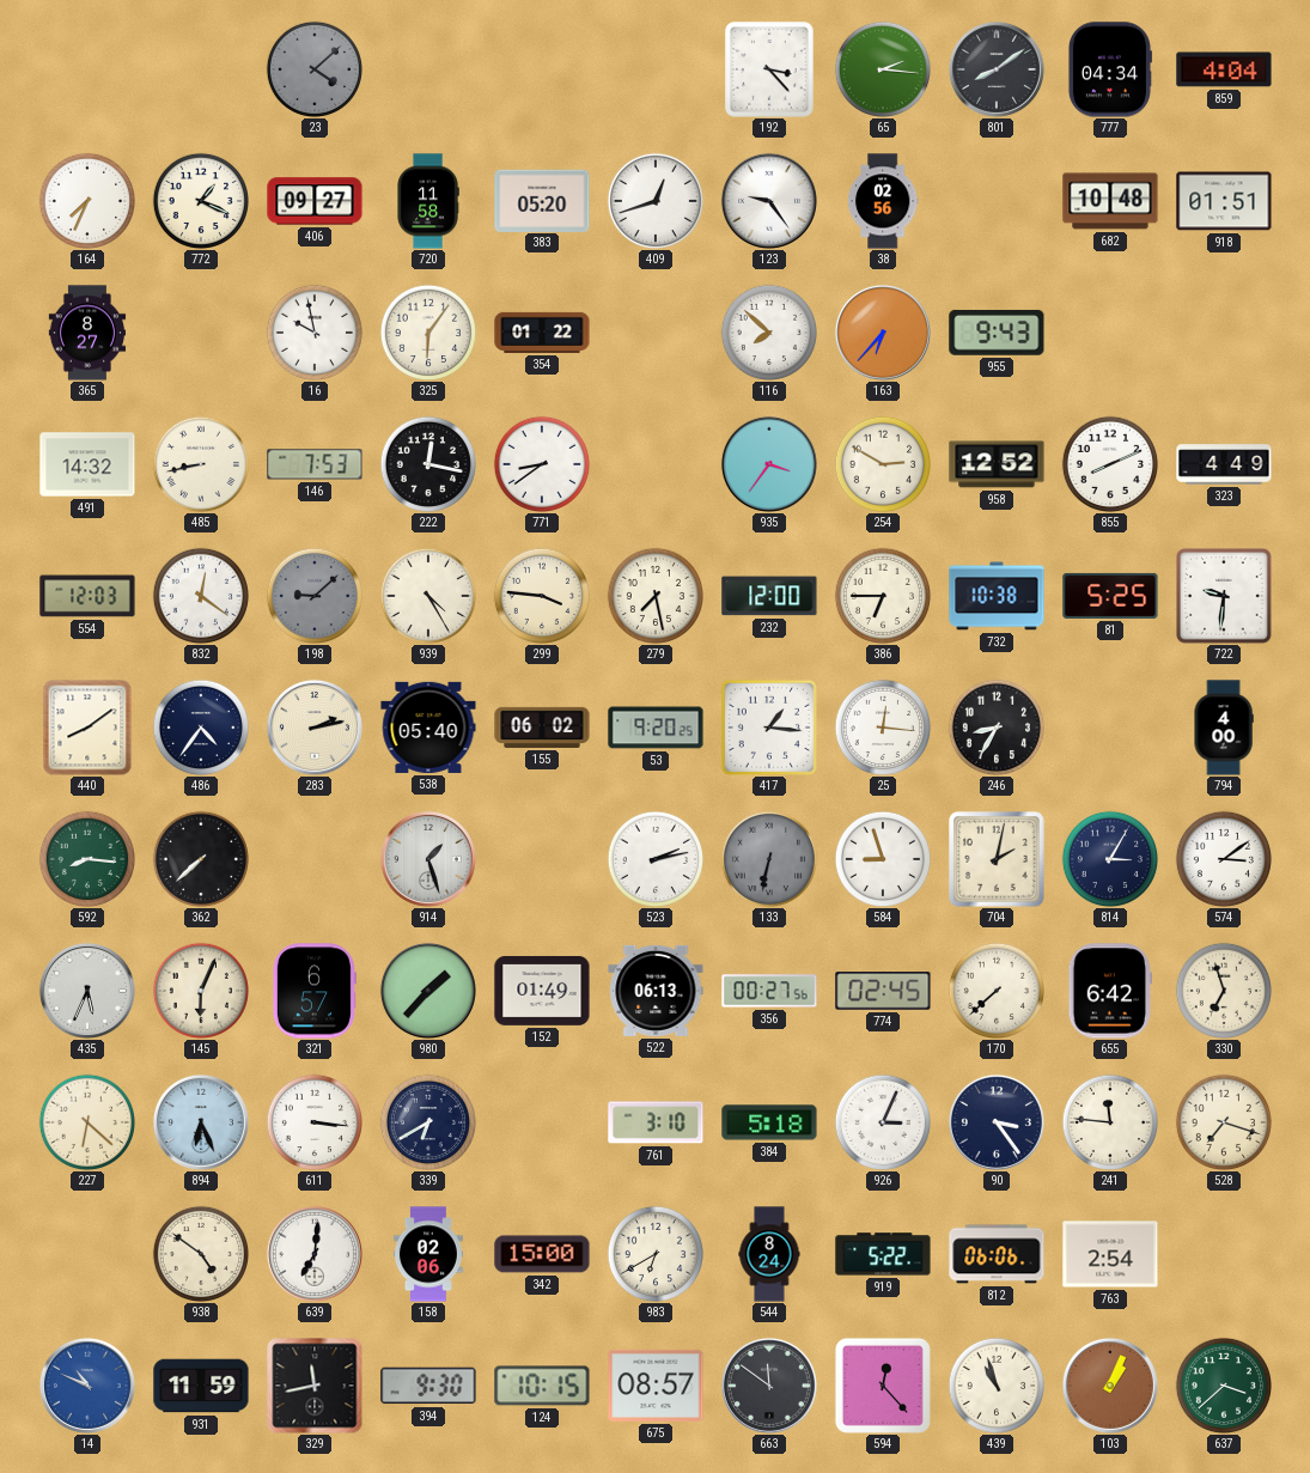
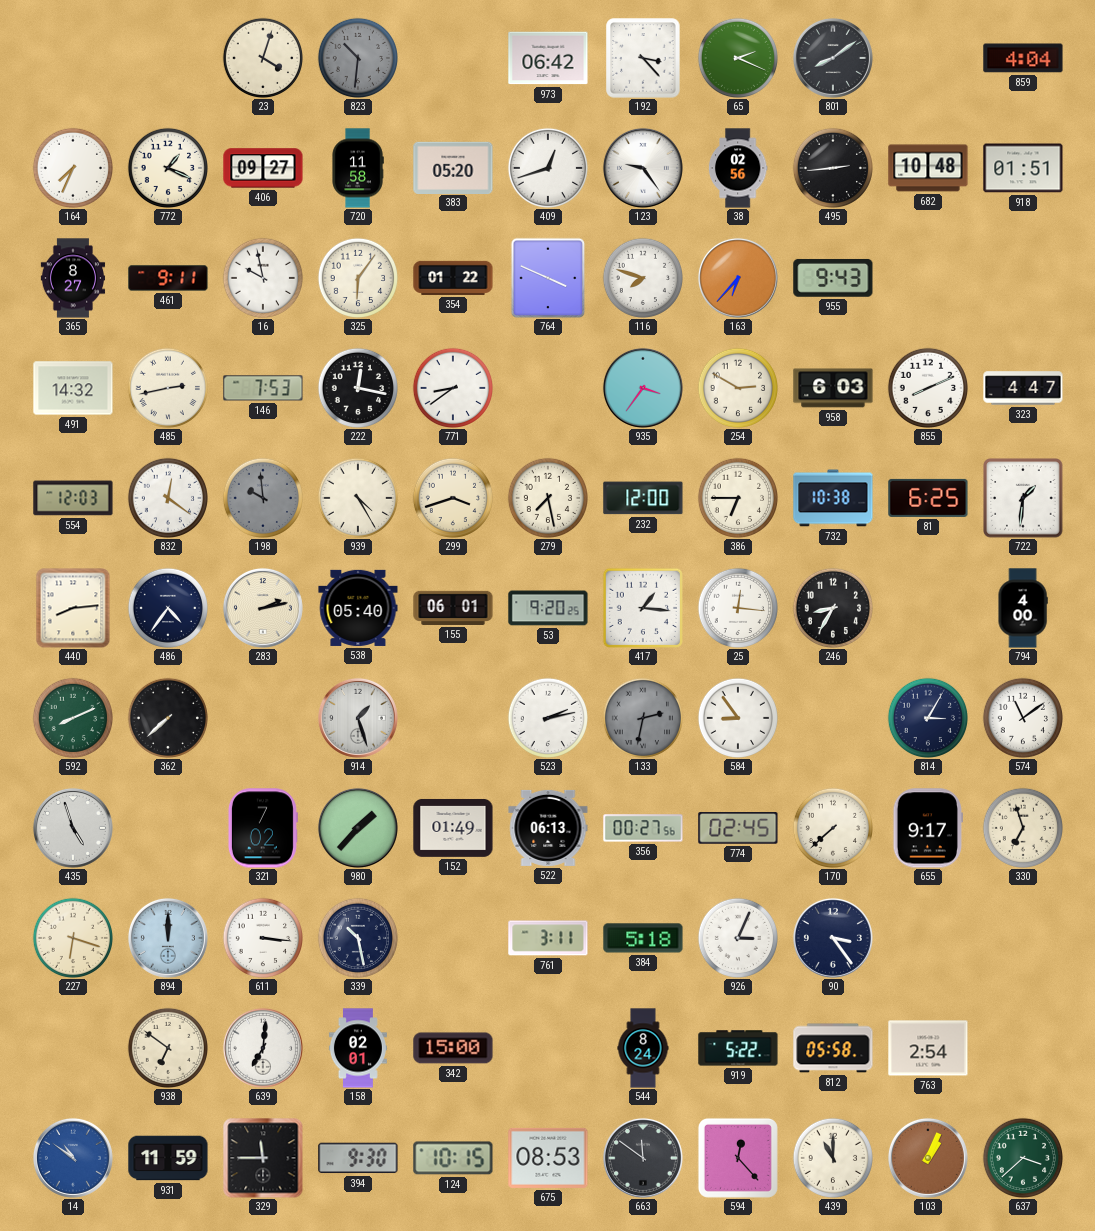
23: 4:08 -> 4:03 (262, 57)
23 dial: grey -> cream (262, 57)
823: none -> 10:31 (357, 57)
973: none -> 06:42 (548, 58)
65: 2:16 -> 2:19 (737, 57)
777: 04:34 -> none (1109, 69)
495: none -> 2:44 (832, 167)
461: none -> 9:11 (168, 278)
764: none -> 3:49 (548, 278)
116: 7:52 -> 7:48 (642, 277)
485: 8:43 -> 2:43 (167, 387)
958: 12:52 -> 6:03 (833, 388)
323: 4:49 -> 4:47 (1023, 388)
198: 9:08 -> 9:59 (262, 497)
299: 3:46 -> 3:42 (452, 497)
81: 5:25 -> 6:25 (928, 498)
722: 9:31 -> 1:31 (1023, 498)
440: 8:09 -> 8:14 (73, 608)
155: 06:02 -> 06:01 (453, 608)
592: 8:16 -> 8:11 (72, 717)
133: 6:32 -> 2:32 (642, 717)
584: 8:57 -> 8:54 (737, 717)
704: 2:02 -> none (997, 859)
574: 3:09 -> 11:09 (1022, 717)
435: 5:34 -> 4:57 (73, 828)
145: 6:04 -> none (200, 990)
321: 6:57 -> 7:02 (262, 828)
655: 6:42 -> 9:17 (928, 828)
227: 6:22 -> 6:18 (72, 937)
894: 6:26 -> 12:00 (168, 938)
339: 6:40 -> 10:28 (357, 937)
761: 3:10 -> 3:11 (548, 938)
241: 11:46 -> none (1109, 1121)
528: 7:18 -> none (1223, 1121)
938: 4:51 -> 6:51 (167, 1047)
158: 02:06 -> 02:01 (358, 1048)
983: 6:40 -> none (654, 1253)
812: 06:06 -> 05:58 (833, 1048)
14: 10:49 -> 10:51 (73, 1158)
329: 11:43 -> 11:45 (263, 1158)
675: 08:57 -> 08:53 (548, 1158)
439: 10:57 -> 11:00 (832, 1157)
